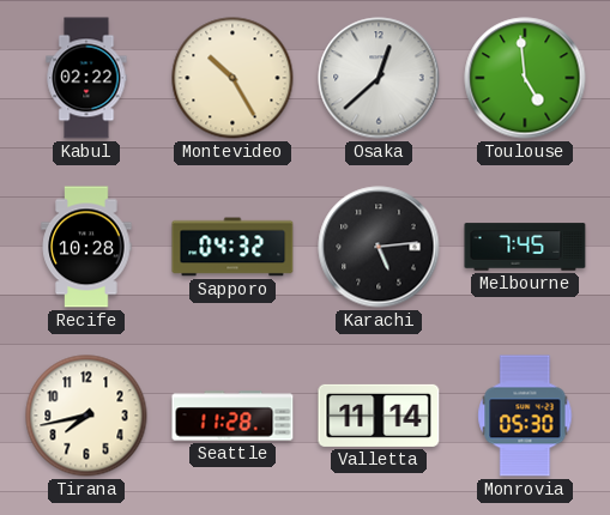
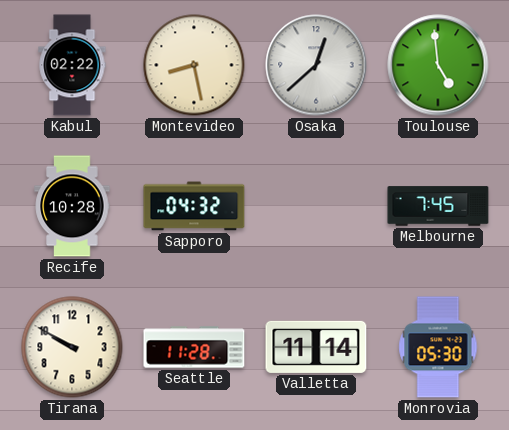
Montevideo: 10:25 -> 8:28 (194, 65)
Karachi: 5:14 -> none (379, 247)
Tirana: 7:43 -> 9:50 (72, 347)
